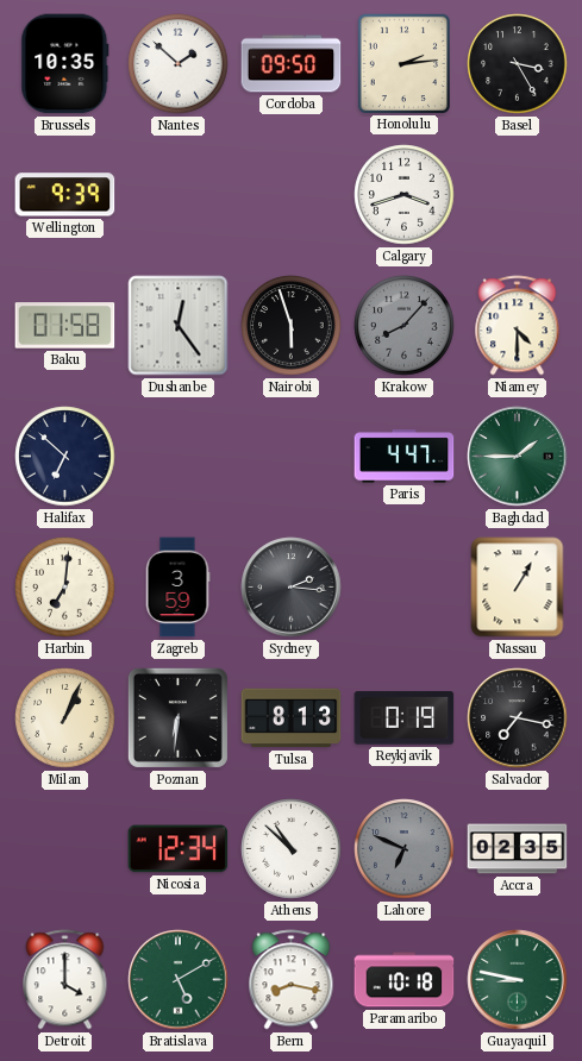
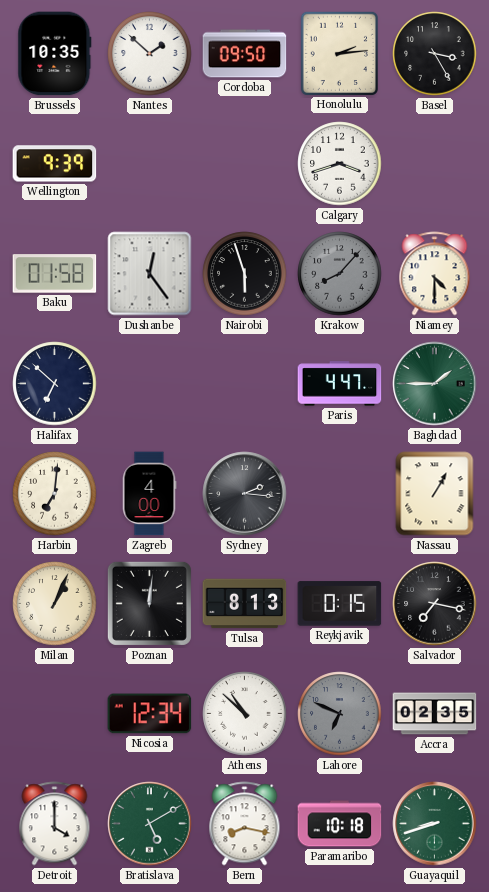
Zagreb: 3:59 -> 4:00 (149, 494)
Poznan: 6:31 -> 12:01 (149, 603)
Reykjavik: 0:19 -> 0:15 (340, 604)
Guayaquil: 8:47 -> 8:42 (435, 824)
